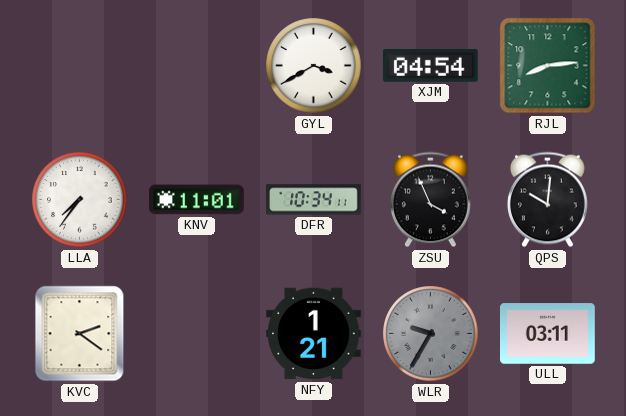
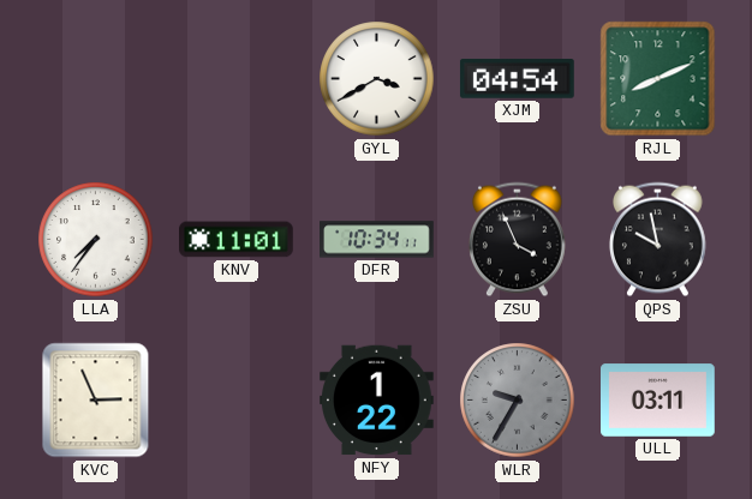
RJL: 8:14 -> 8:11 (658, 79)
QPS: 10:01 -> 9:58 (657, 240)
KVC: 2:21 -> 2:56 (96, 401)
NFY: 1:21 -> 1:22 (377, 401)
